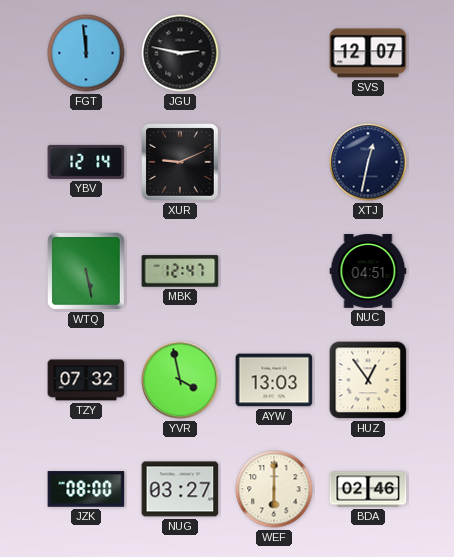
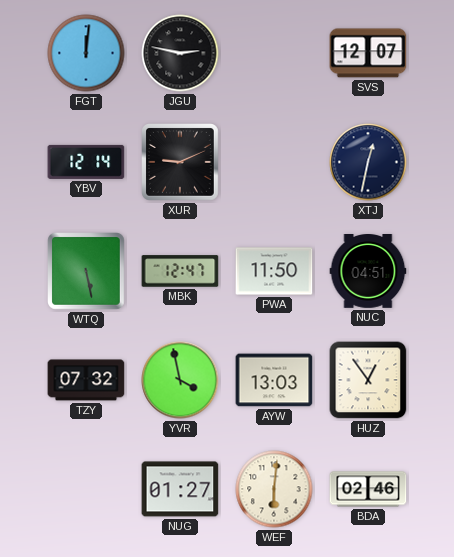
FGT: 11:59 -> 12:01 (86, 53)
PWA: none -> 11:50 (274, 271)
JZK: 08:00 -> none (86, 489)
NUG: 03:27 -> 01:27 (180, 489)
WEF: 6:00 -> 6:01 (274, 489)
